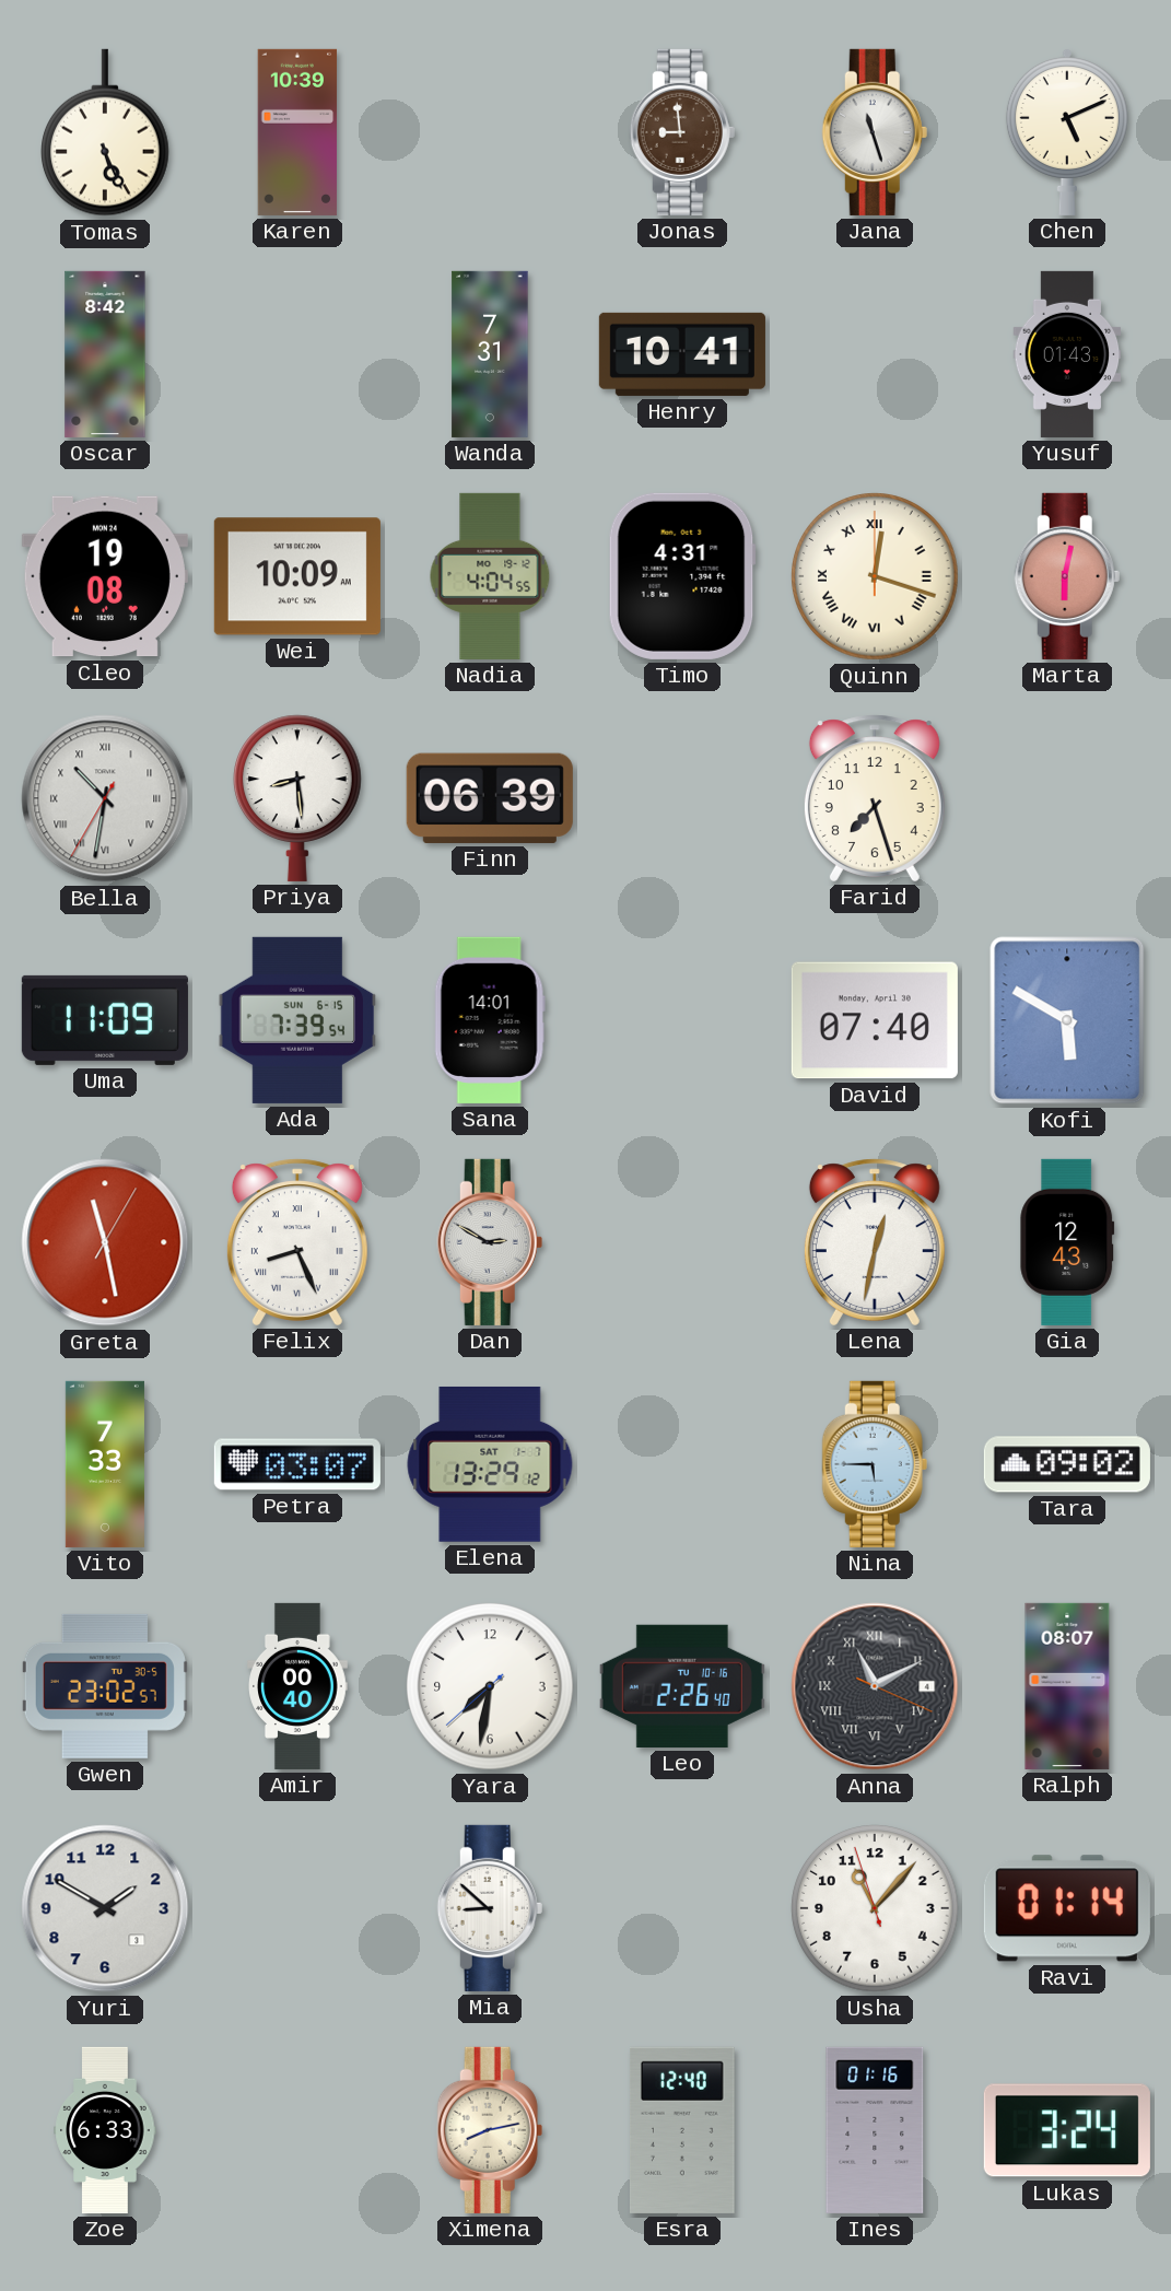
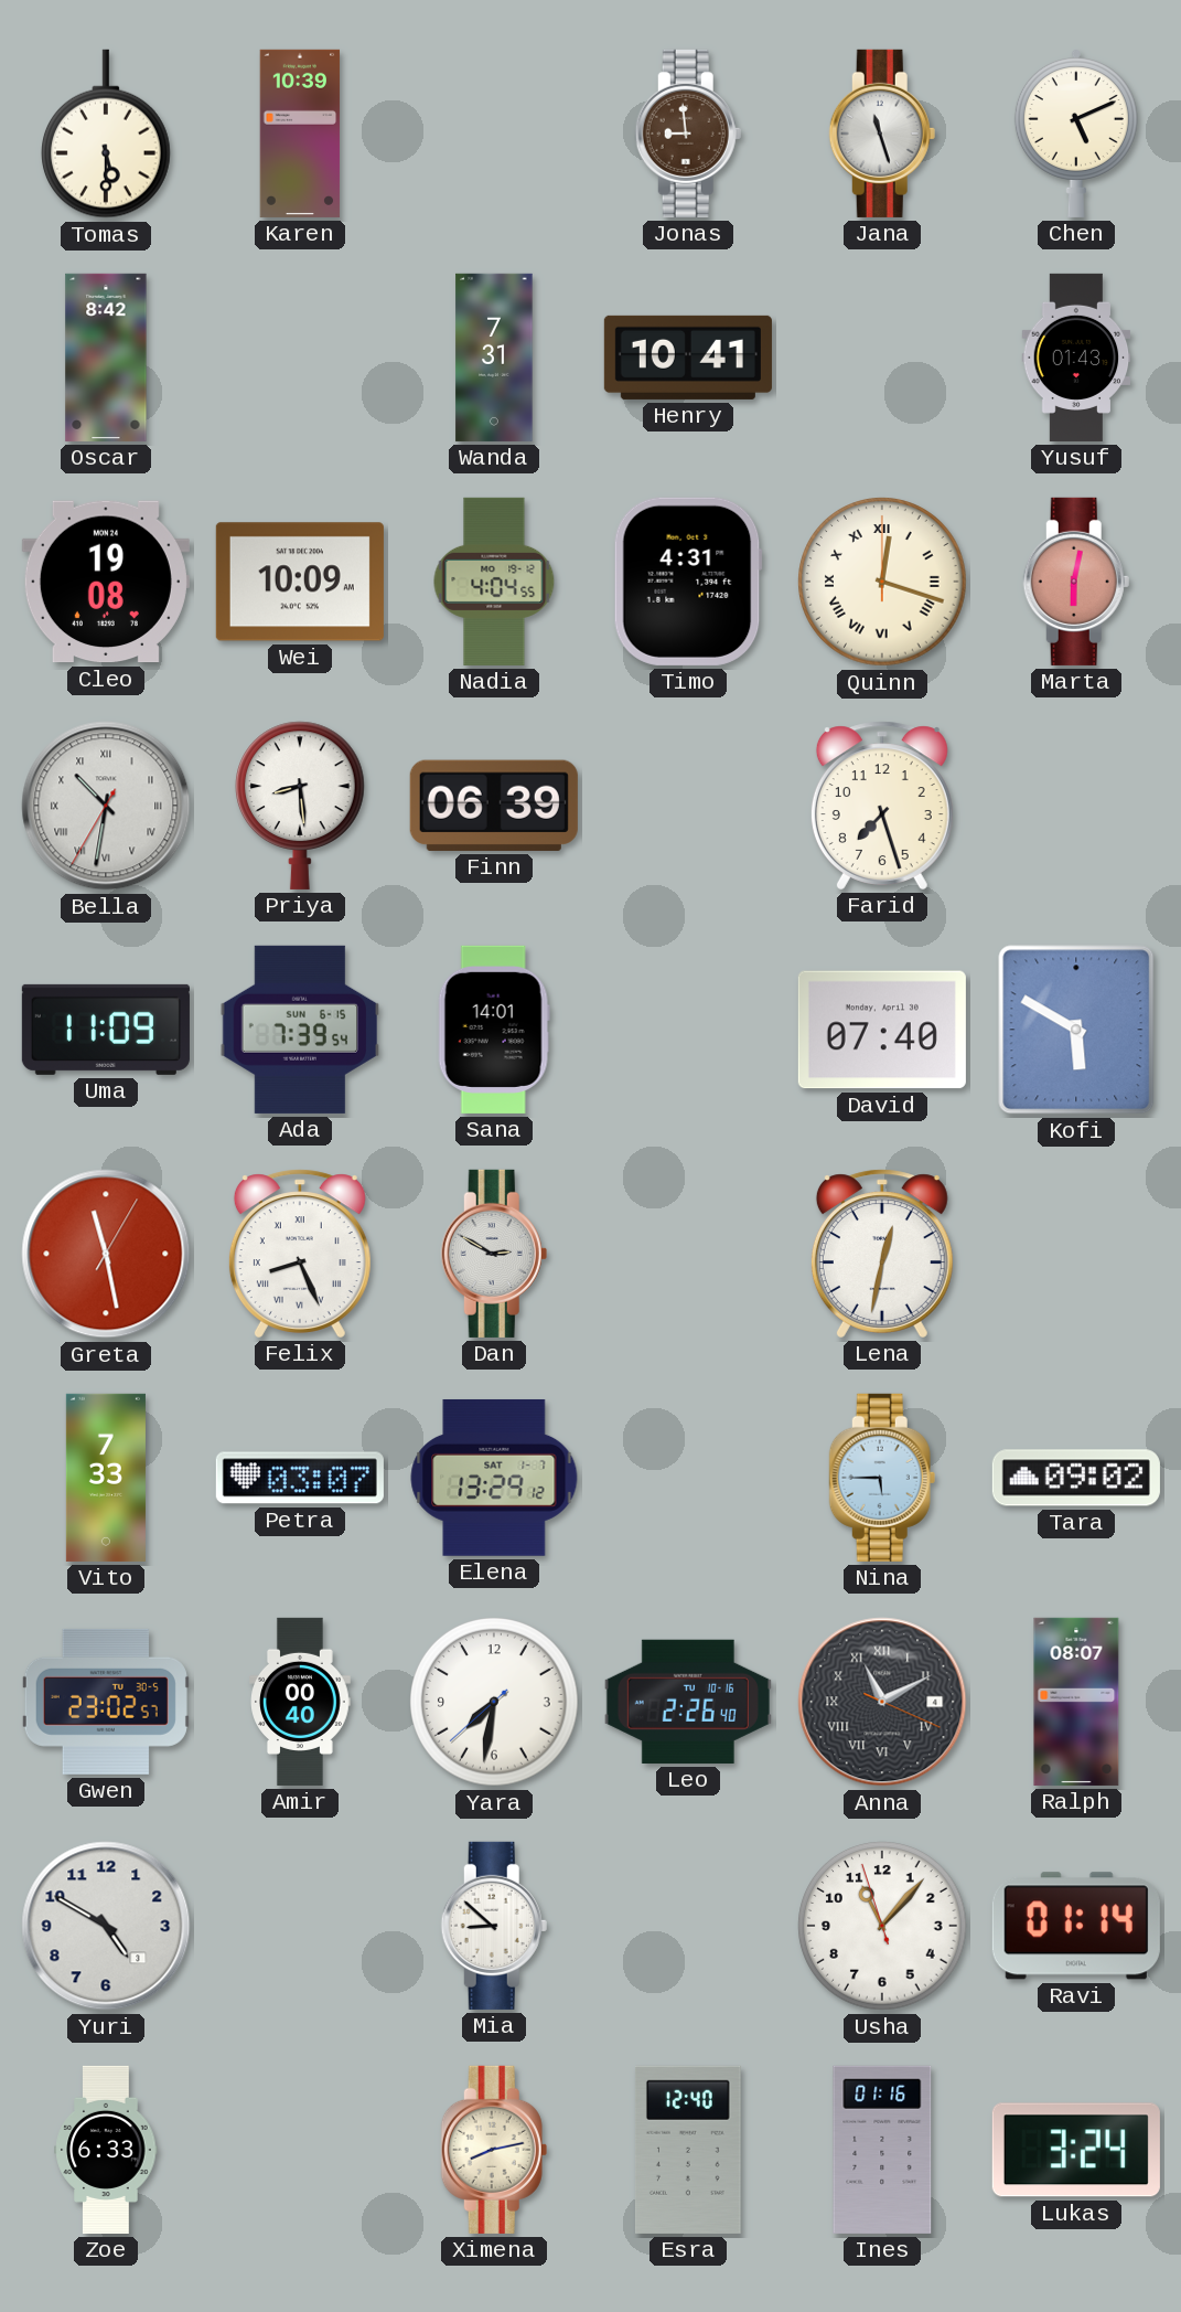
Tomas: 5:26 -> 5:30 (107, 134)
Gia: 12:43 -> none (1067, 1242)
Yuri: 1:50 -> 4:50 (106, 1926)
